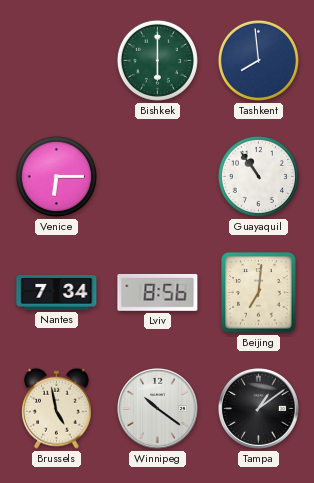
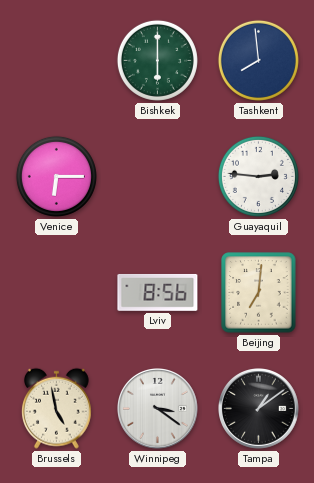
Guayaquil: 10:54 -> 2:46 (258, 176)
Nantes: 7:34 -> none (57, 293)
Winnipeg: 10:21 -> 3:21 (158, 409)
